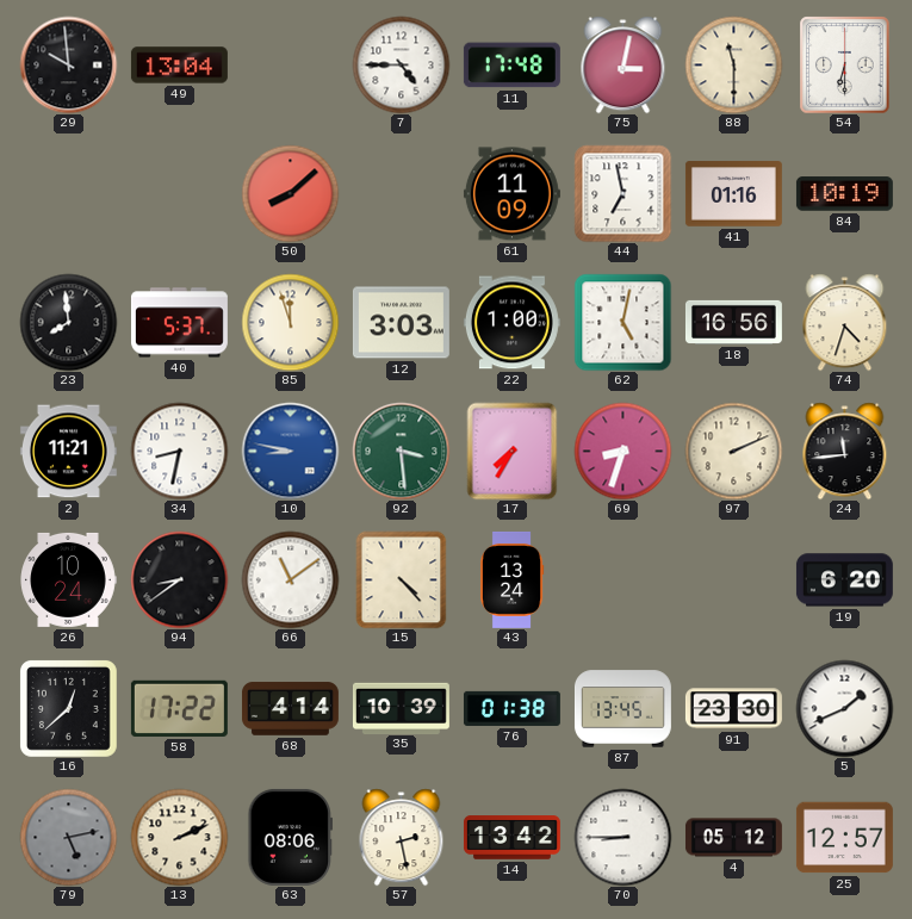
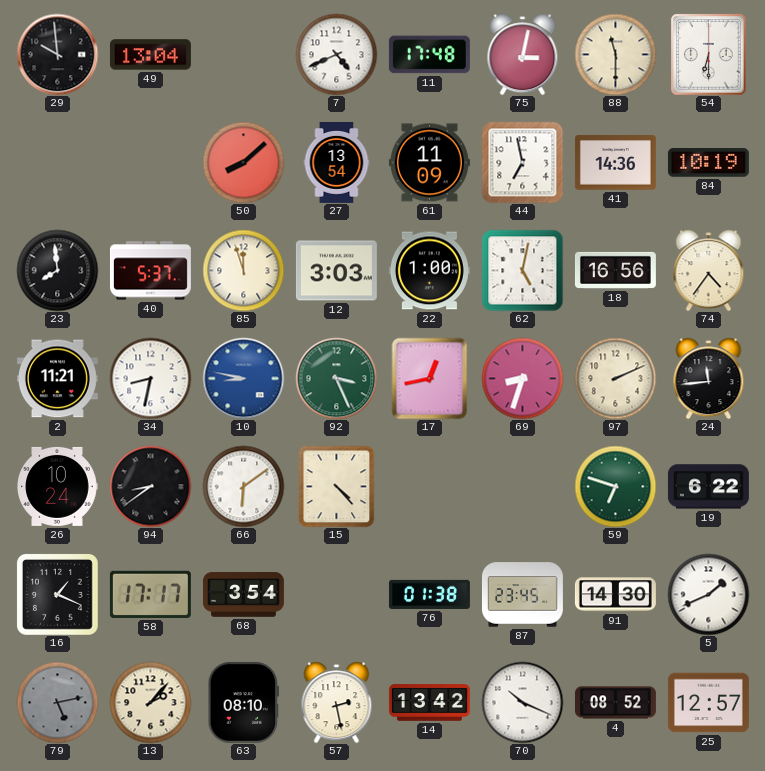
7: 4:45 -> 4:41 (336, 54)
27: none -> 13:54 (337, 162)
41: 01:16 -> 14:36 (615, 163)
74: 4:33 -> 4:36 (709, 270)
92: 3:29 -> 3:26 (336, 378)
17: 7:35 -> 12:43 (430, 378)
66: 11:09 -> 6:09 (243, 486)
43: 13:24 -> none (511, 579)
59: none -> 6:48 (615, 486)
19: 6:20 -> 6:22 (708, 487)
16: 12:38 -> 1:19 (57, 594)
58: 17:22 -> 17:17 (150, 594)
68: 4:14 -> 3:54 (243, 595)
35: 10:39 -> none (401, 708)
87: 13:45 -> 23:45 (522, 595)
91: 23:30 -> 14:30 (615, 595)
13: 2:11 -> 2:07 (150, 702)
63: 08:06 -> 08:10 (243, 702)
70: 8:45 -> 10:19 (522, 702)
4: 05:12 -> 08:52 (615, 703)
